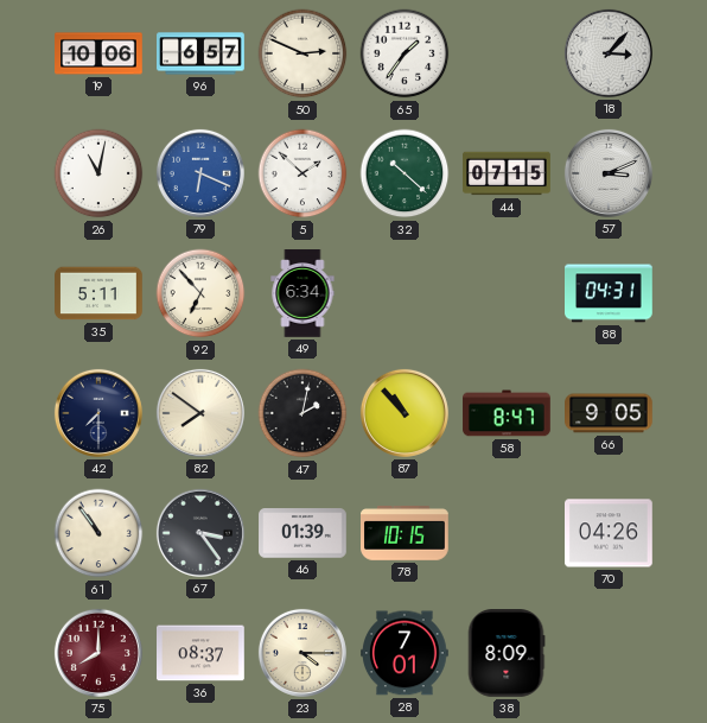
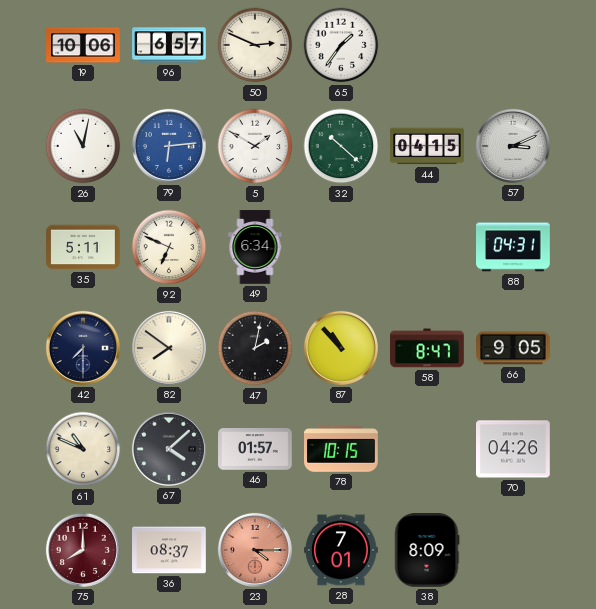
18: 3:07 -> none (609, 53)
79: 6:19 -> 6:14 (169, 146)
5: 1:52 -> 1:50 (255, 146)
44: 07:15 -> 04:15 (427, 146)
92: 6:53 -> 6:49 (169, 247)
61: 10:54 -> 10:49 (83, 449)
67: 3:24 -> 4:08 (169, 449)
46: 01:39 -> 01:57 (255, 449)
23 dial: cream -> salmon (255, 550)
